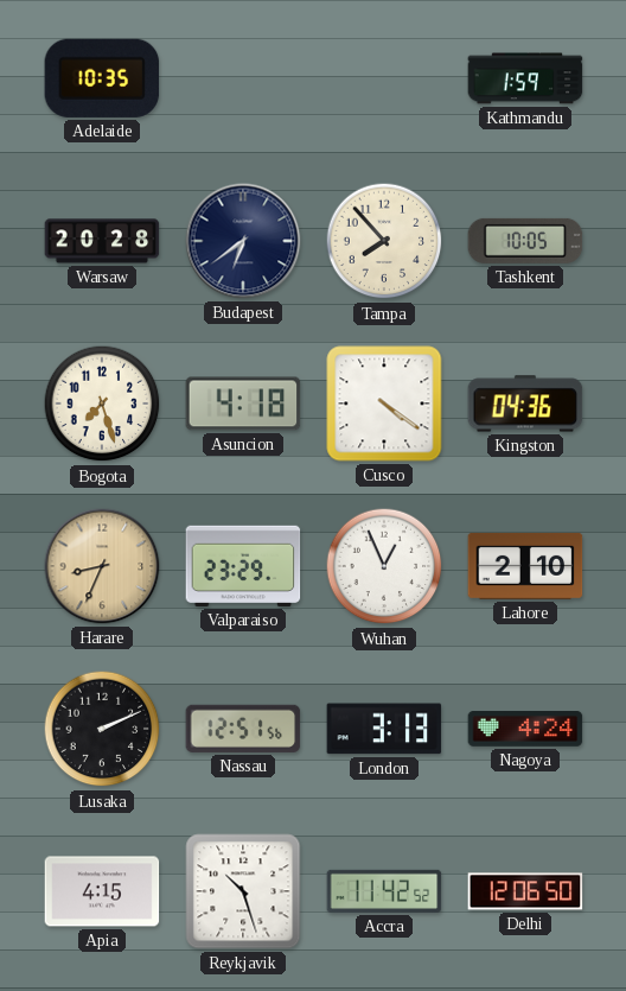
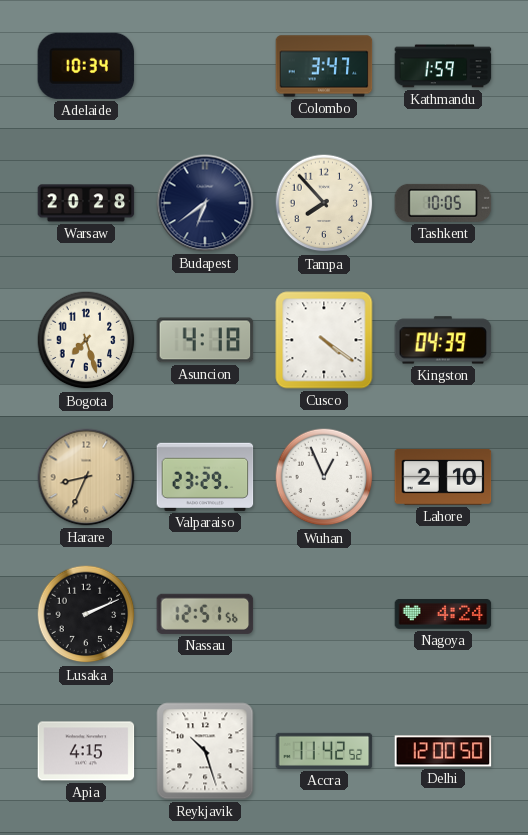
Adelaide: 10:35 -> 10:34 (86, 66)
Colombo: none -> 3:47 (324, 66)
Kingston: 04:36 -> 04:39 (443, 340)
London: 3:13 -> none (384, 729)
Delhi: 12:06 -> 12:00 (443, 751)
